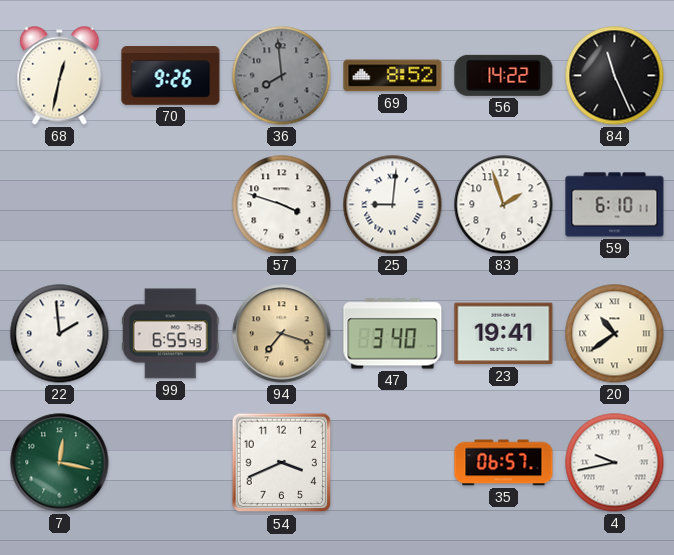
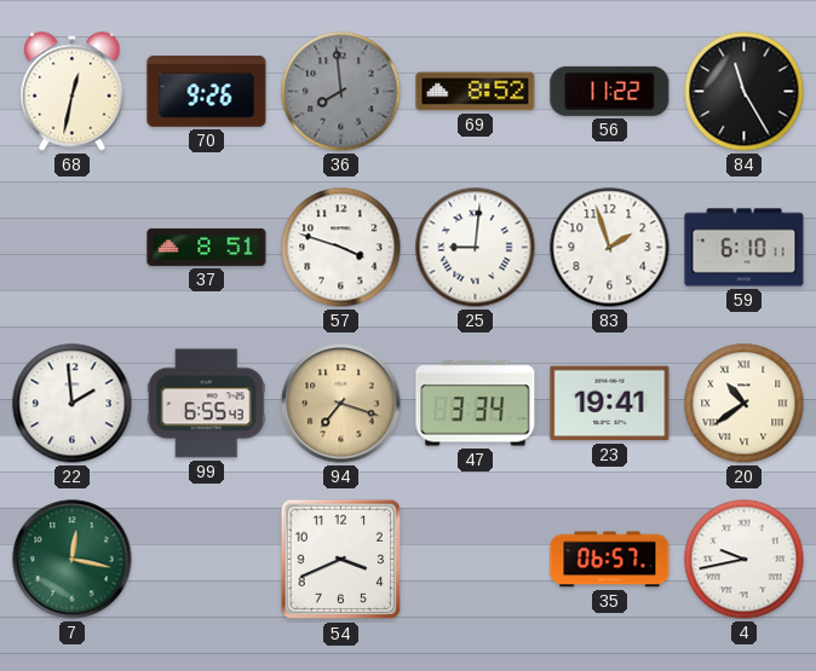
56: 14:22 -> 11:22 (610, 91)
84: 11:26 -> 11:25 (745, 92)
37: none -> 8:51 (207, 247)
47: 3:40 -> 3:34 (476, 404)
